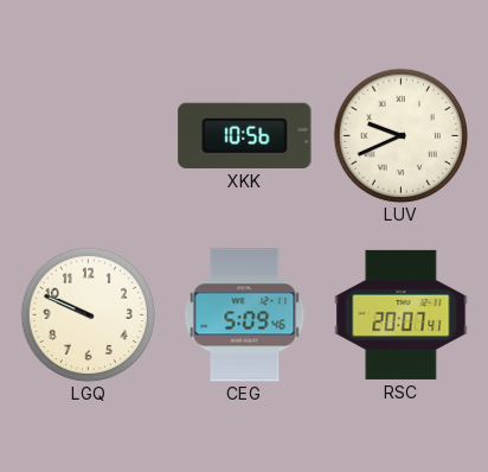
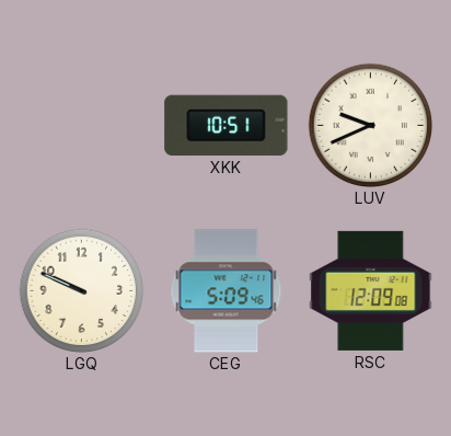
XKK: 10:56 -> 10:51 (227, 125)
RSC: 20:07 -> 12:09 (371, 290)
